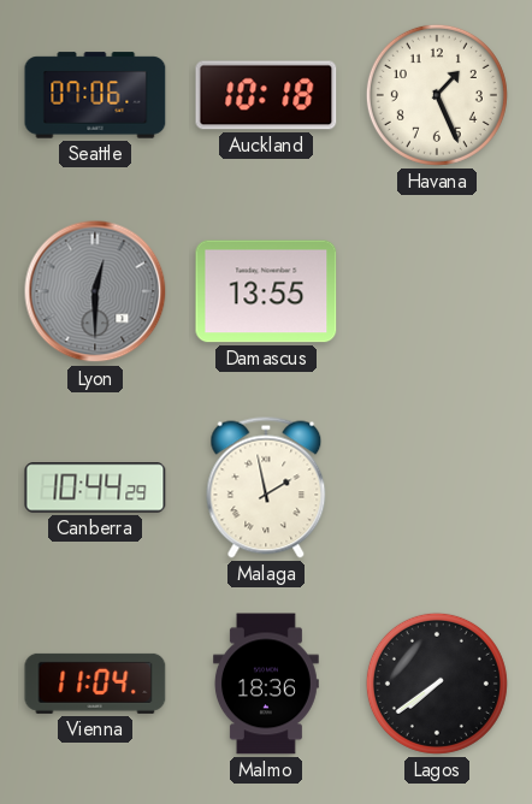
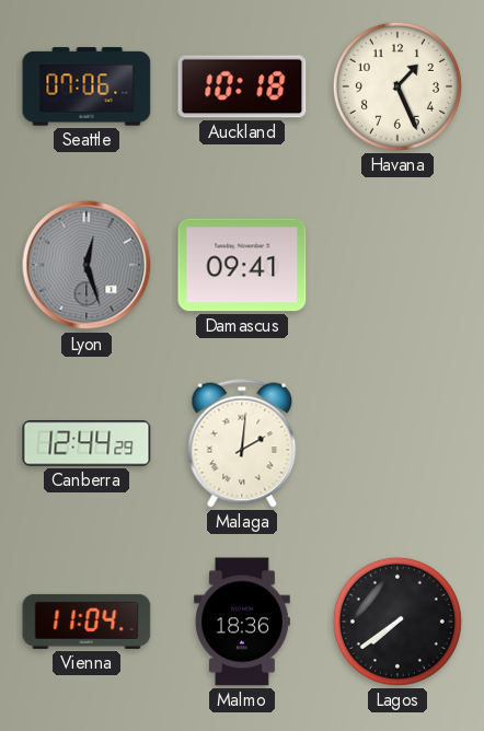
Lyon: 12:30 -> 12:27 (87, 265)
Damascus: 13:55 -> 09:41 (242, 265)
Canberra: 10:44 -> 12:44 (87, 443)
Malaga: 1:58 -> 2:01 (242, 443)
